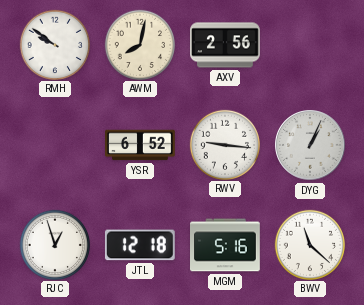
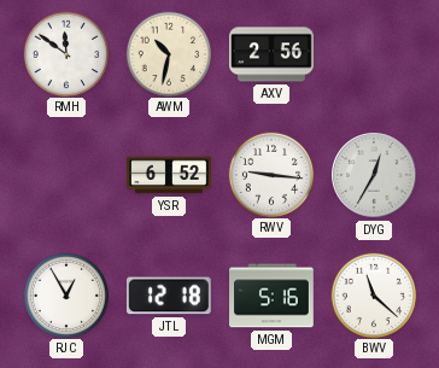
RMH: 9:51 -> 11:51 (65, 53)
AWM: 8:02 -> 10:32 (168, 53)
DYG: 1:04 -> 12:35 (374, 175)
RJC: 12:57 -> 12:55 (65, 294)
